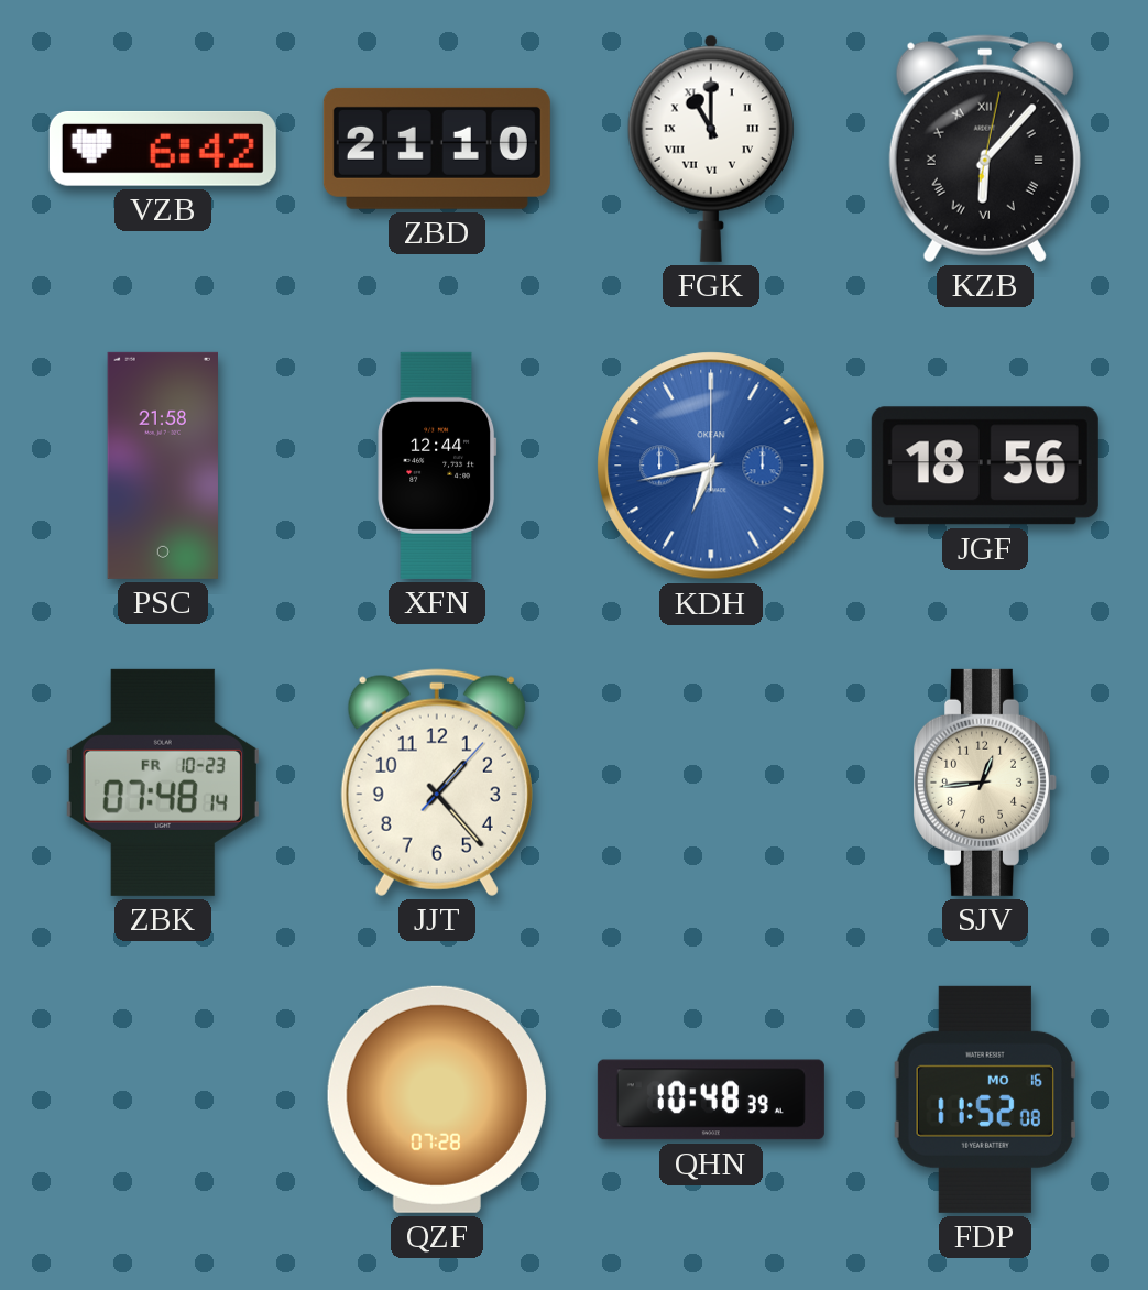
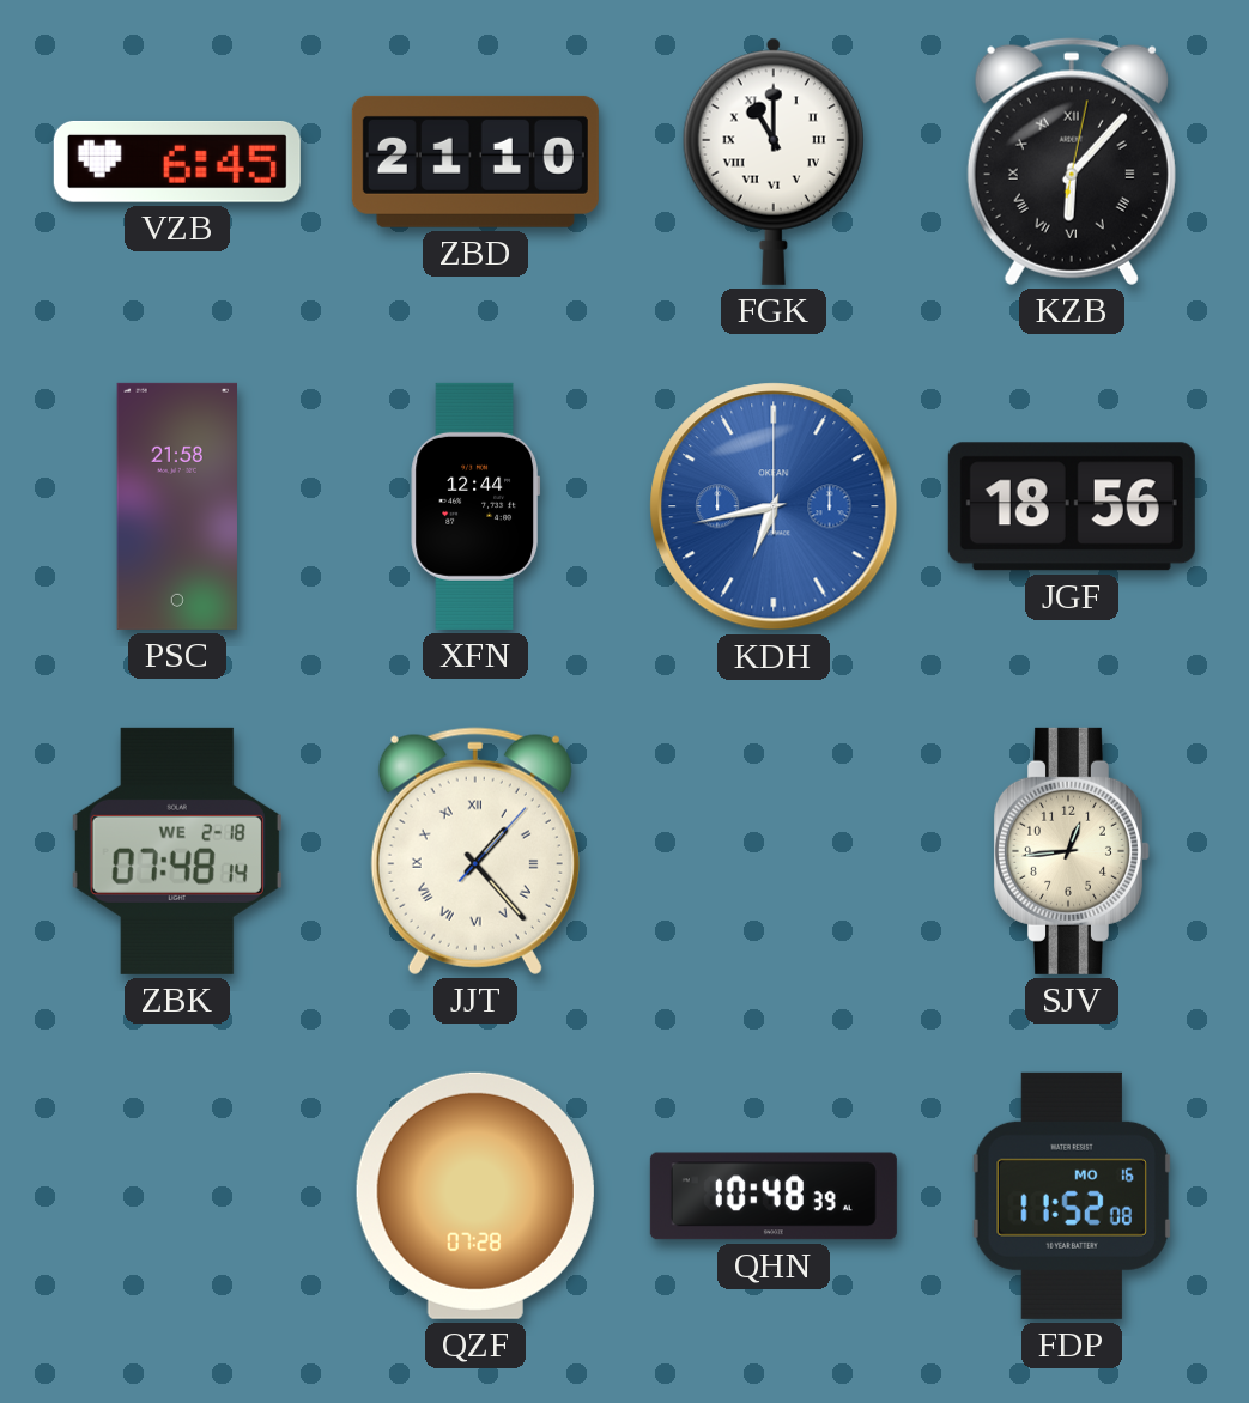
VZB: 6:42 -> 6:45 (177, 162)
ZBK date: FR 10-23 -> WE 2-18 (177, 851)
JJT numerals: Arabic -> Roman (475, 851)
